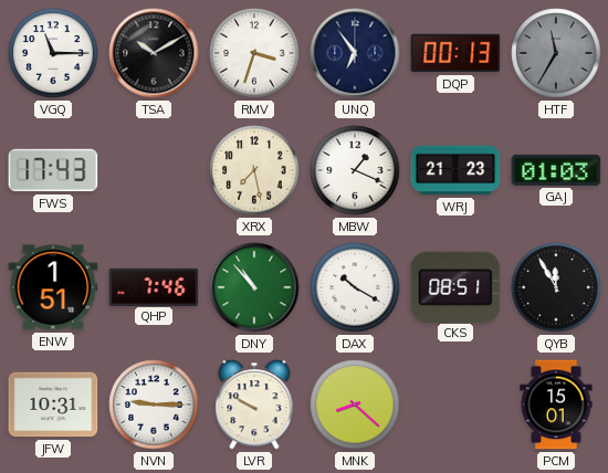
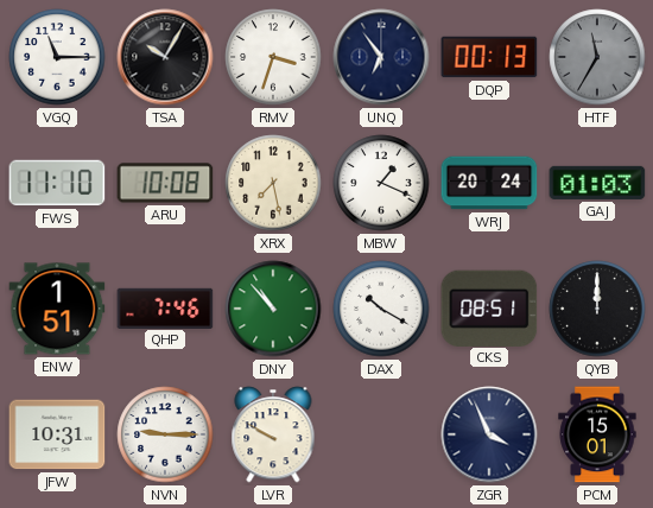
TSA: 10:10 -> 10:05 (165, 57)
FWS: 17:43 -> 11:10 (57, 183)
ARU: none -> 10:08 (165, 183)
WRJ: 21:23 -> 20:24 (489, 183)
QYB: 11:55 -> 12:00 (597, 309)
MNK: 8:22 -> none (355, 404)
ZGR: none -> 3:56 (489, 434)
